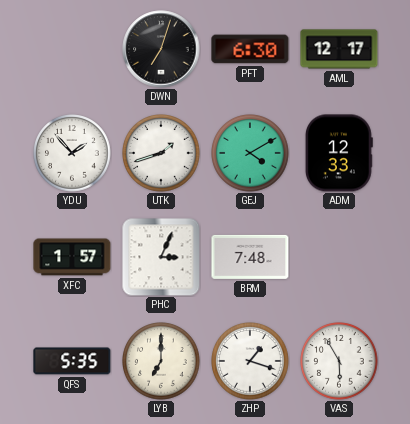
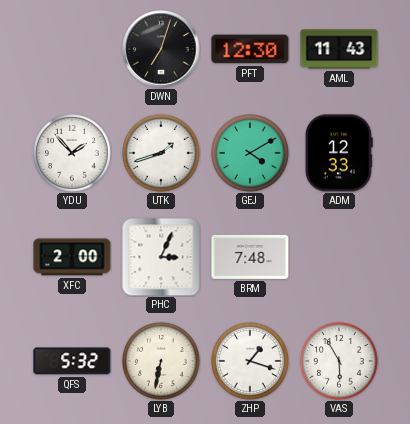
PFT: 6:30 -> 12:30 (250, 49)
AML: 12:17 -> 11:43 (339, 49)
XFC: 1:57 -> 2:00 (72, 257)
QFS: 5:35 -> 5:32 (72, 361)
LYB: 7:00 -> 6:32 (161, 361)
